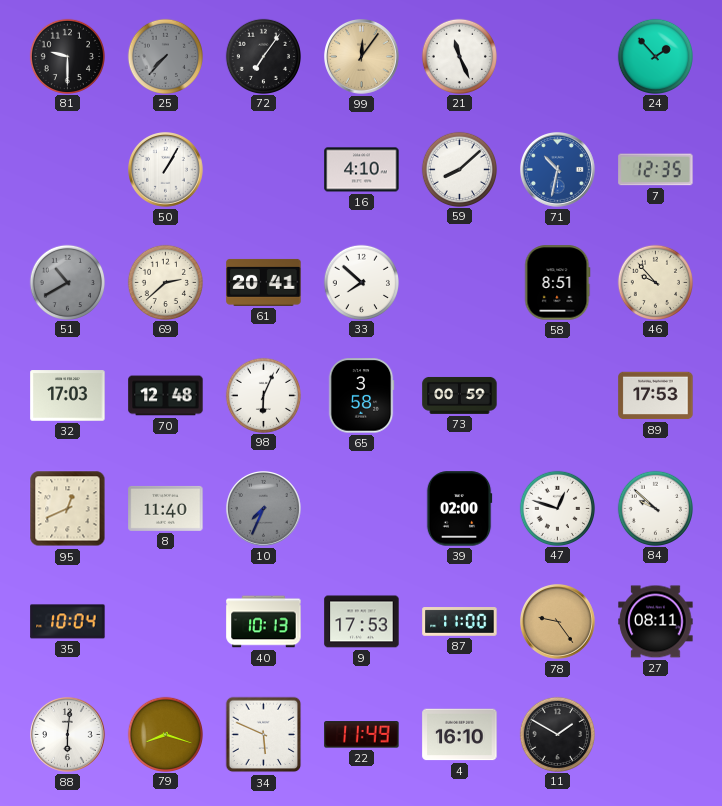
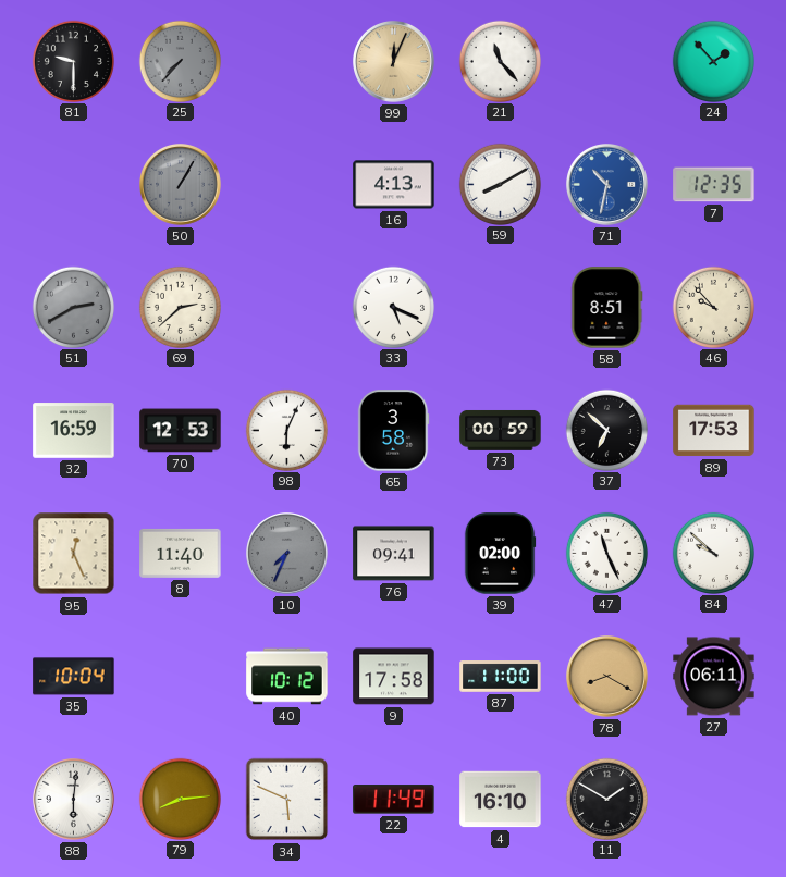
72: 7:06 -> none (263, 56)
99: 12:06 -> 12:04 (394, 62)
21: 11:26 -> 11:23 (500, 61)
50 dial: white -> grey (181, 185)
16: 4:10 -> 4:13 (394, 185)
59: 8:08 -> 8:10 (500, 184)
51: 10:40 -> 2:40 (73, 307)
61: 20:41 -> none (264, 282)
33: 7:52 -> 5:19 (393, 307)
32: 17:03 -> 16:59 (74, 431)
70: 12:48 -> 12:53 (181, 431)
37: none -> 6:52 (606, 430)
95: 12:41 -> 12:26 (74, 554)
76: none -> 09:41 (394, 554)
47: 12:48 -> 11:26 (606, 553)
40: 10:13 -> 10:12 (287, 677)
9: 17:53 -> 17:58 (394, 677)
78: 9:24 -> 8:20 (607, 677)
27: 08:11 -> 06:11 (714, 677)
79: 8:18 -> 8:14 (180, 799)
